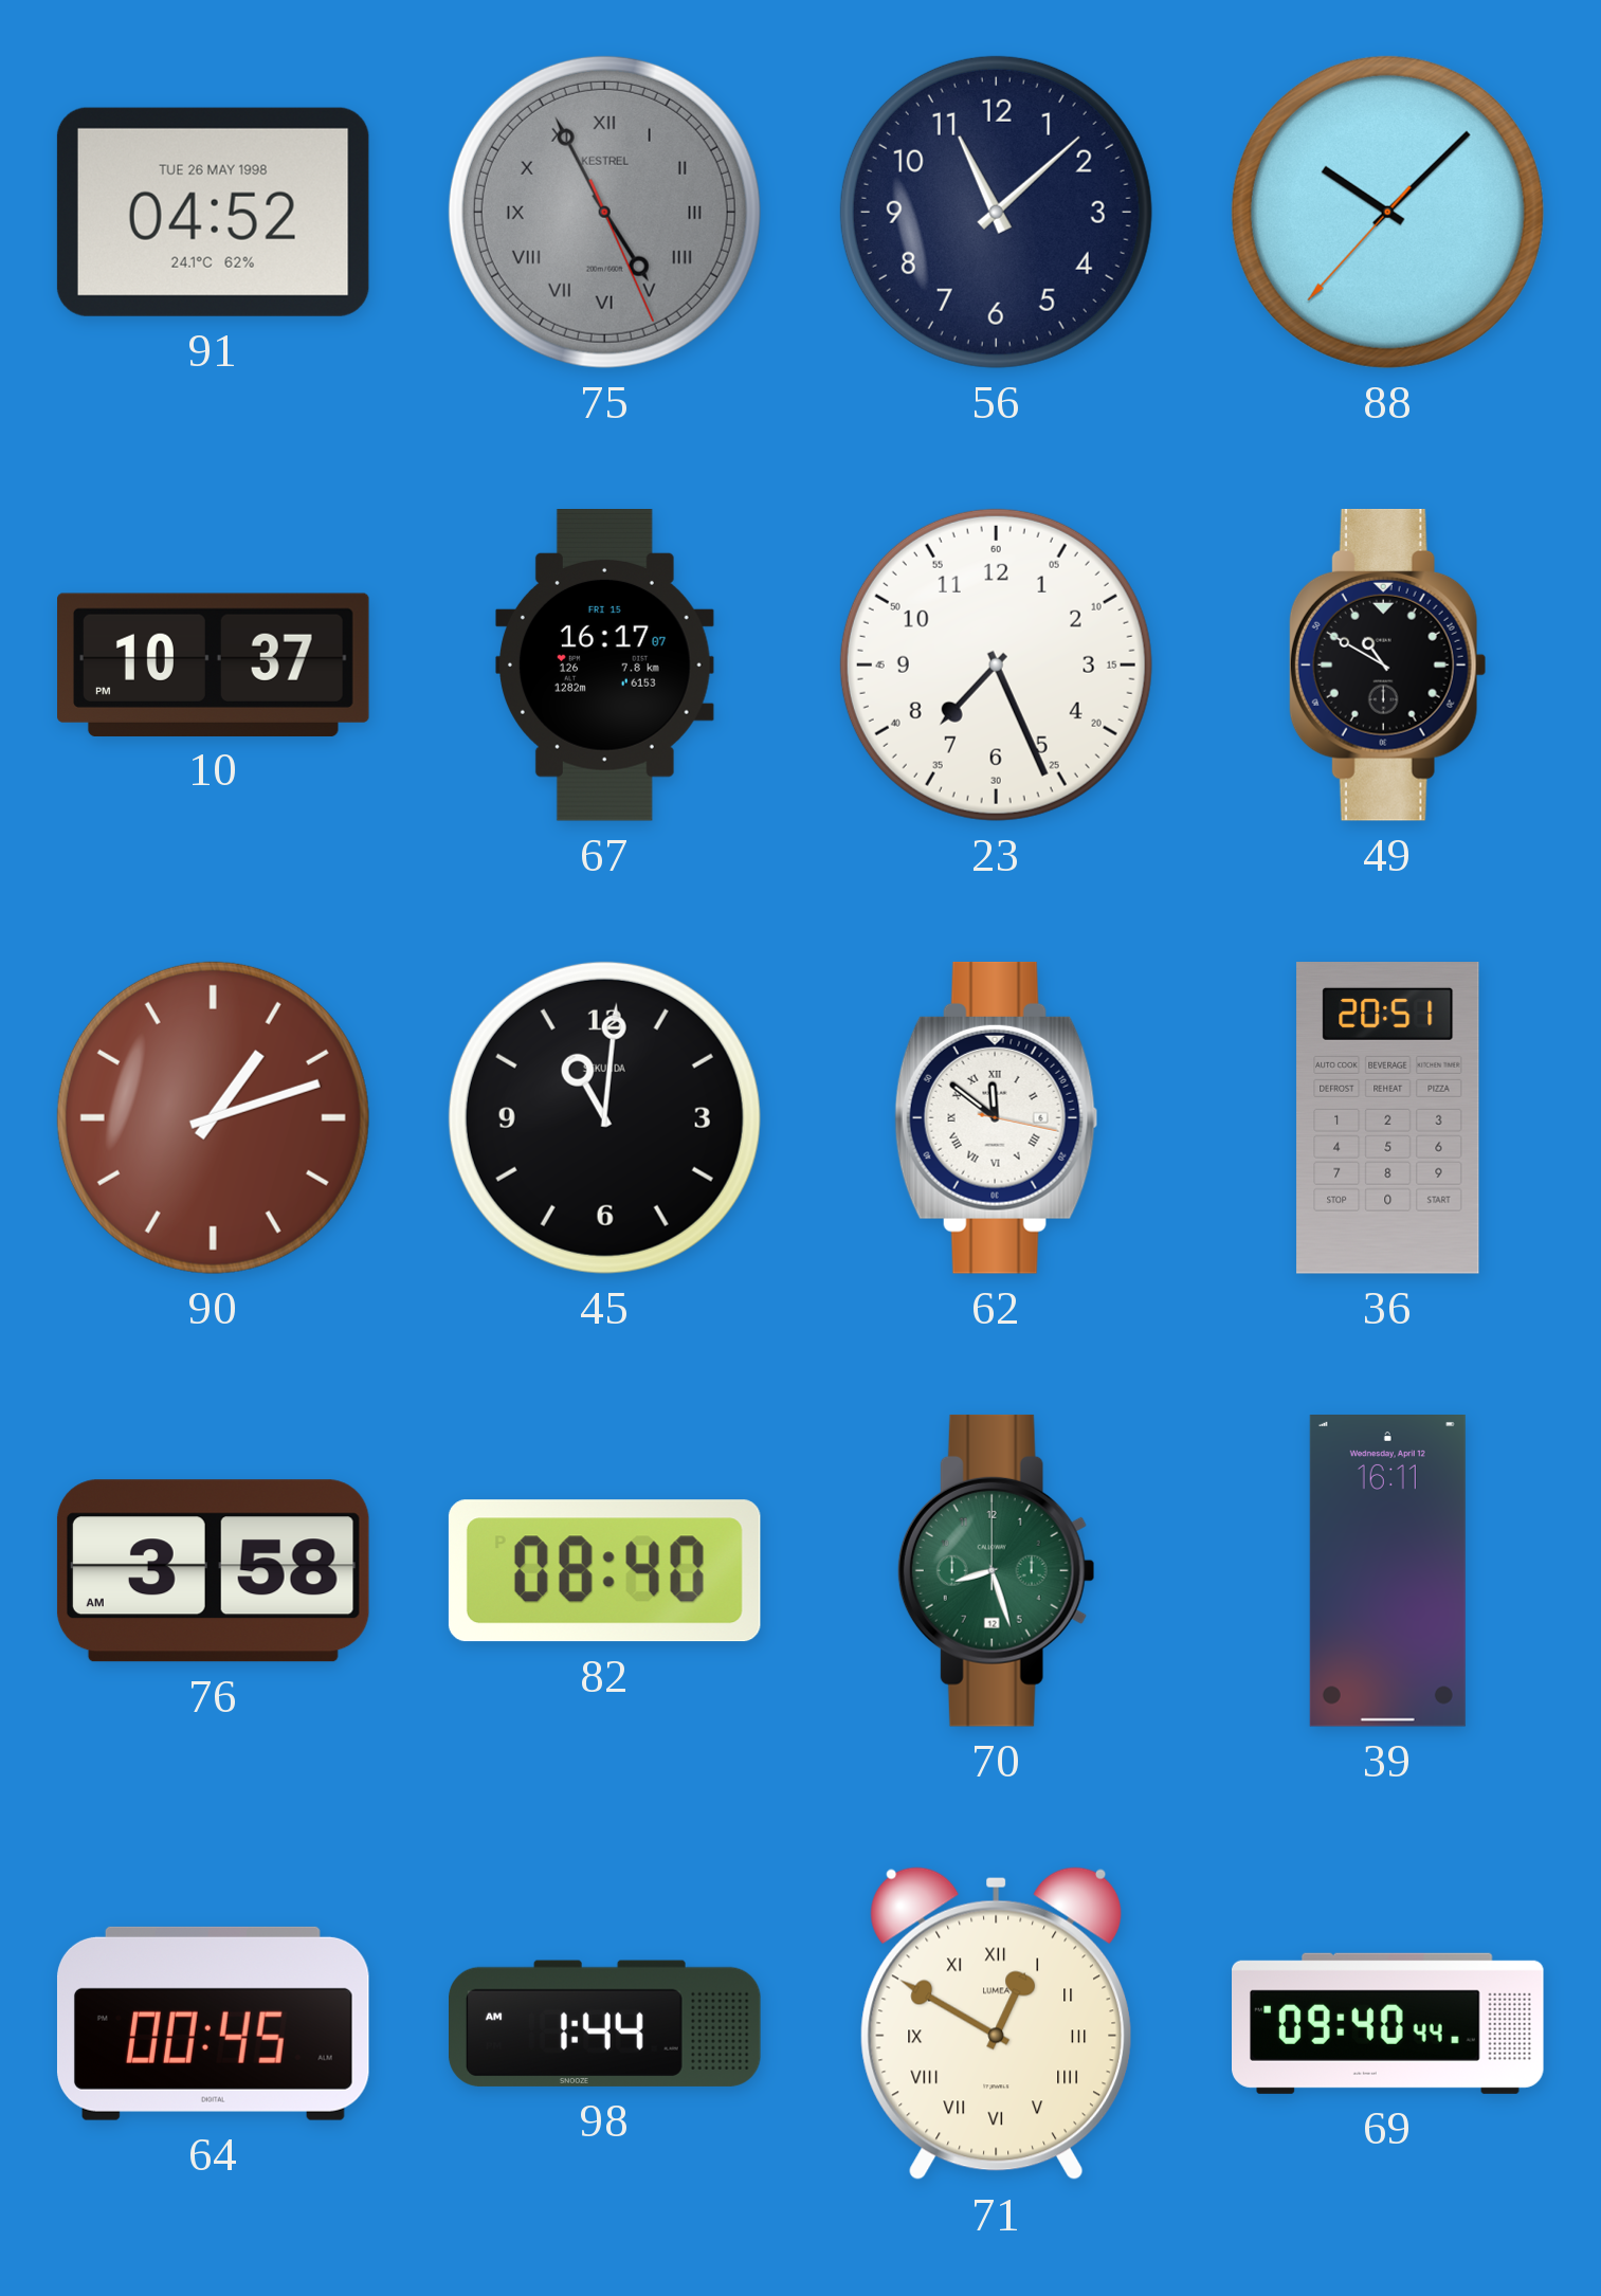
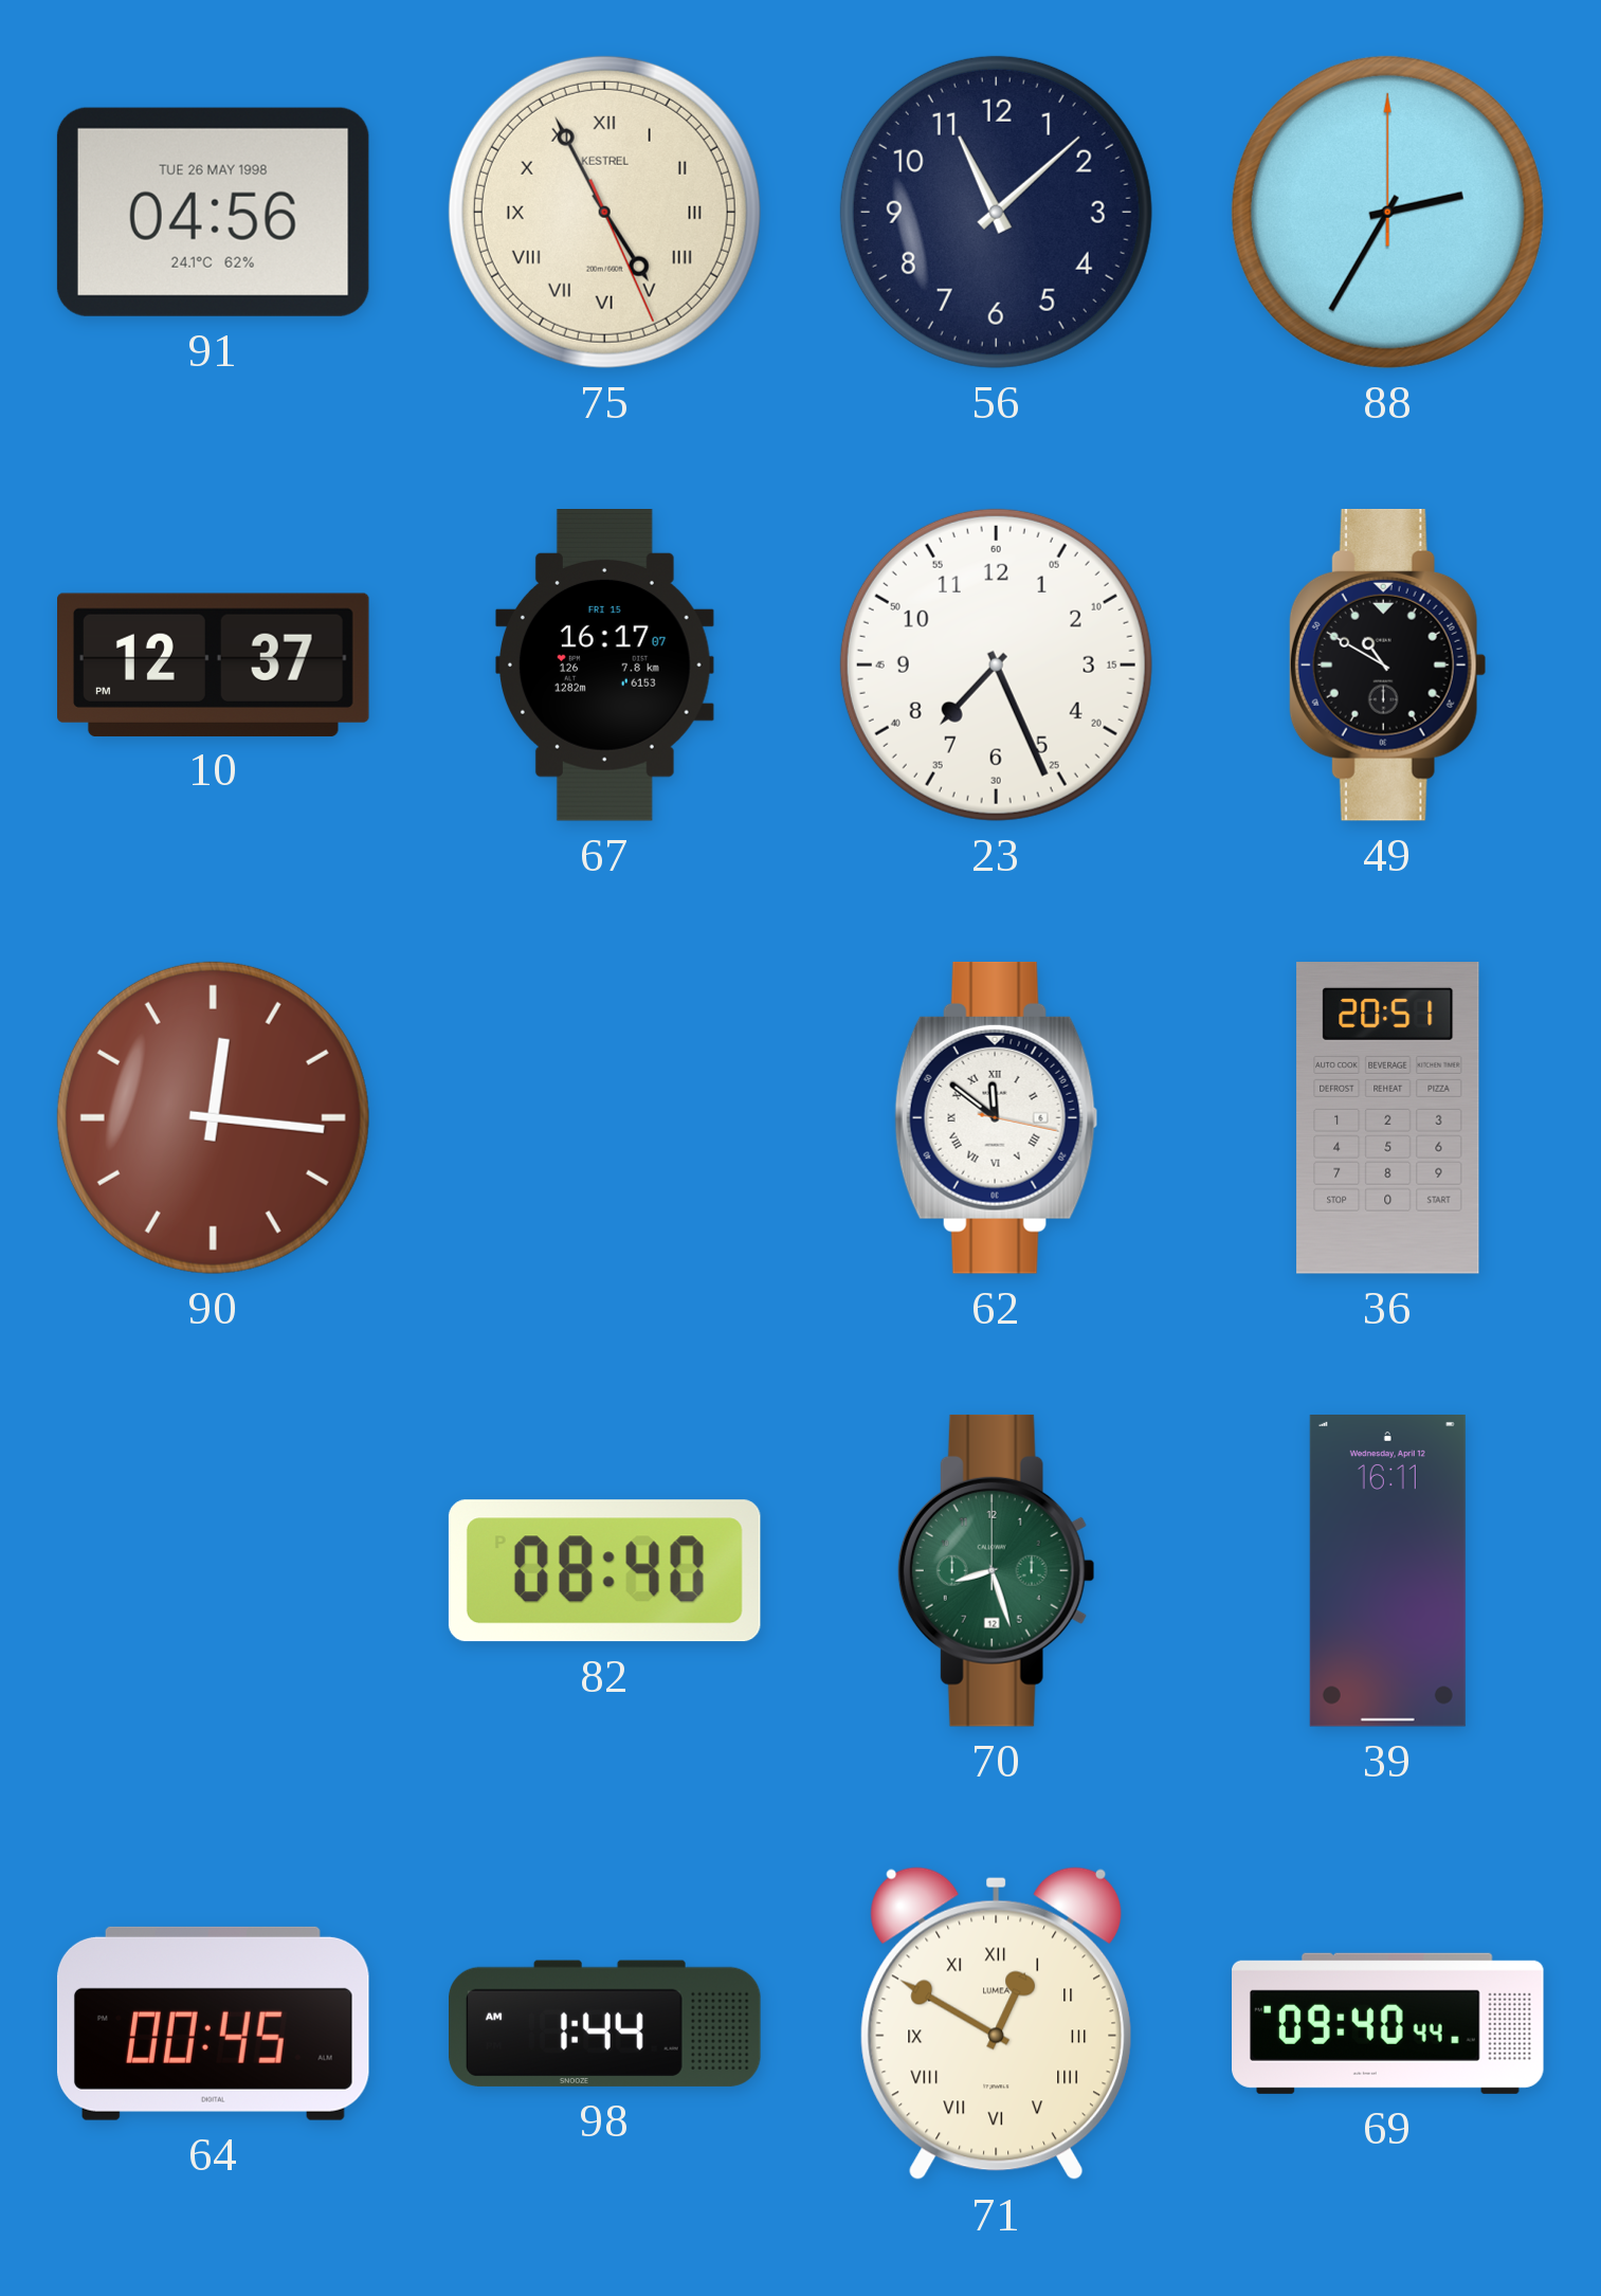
91: 04:52 -> 04:56 (213, 212)
75 dial: grey -> cream (604, 212)
88: 10:07 -> 2:35 (1387, 212)
10: 10:37 -> 12:37 (214, 664)
90: 1:12 -> 12:16 (213, 1117)
45: 11:01 -> none (604, 1117)
76: 3:58 -> none (213, 1571)
